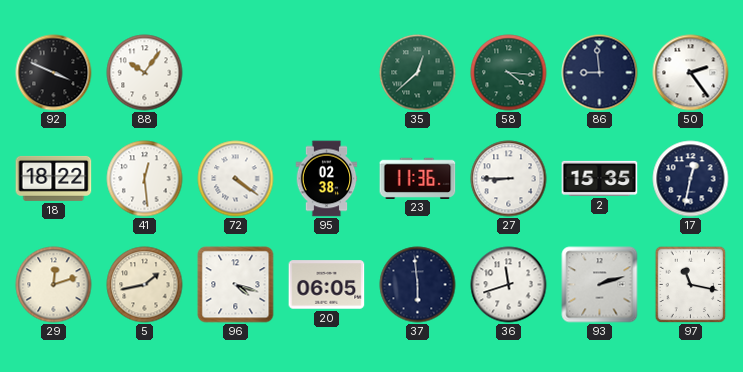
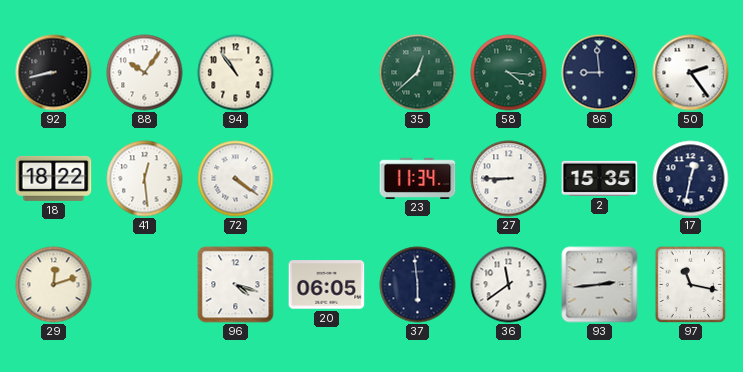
92: 3:49 -> 8:43 (54, 73)
94: none -> 10:54 (236, 73)
95: 02:38 -> none (327, 179)
23: 11:36 -> 11:34 (418, 178)
5: 1:43 -> none (145, 285)
36: 11:42 -> 11:39 (509, 285)
93: 2:12 -> 2:44 (600, 285)
